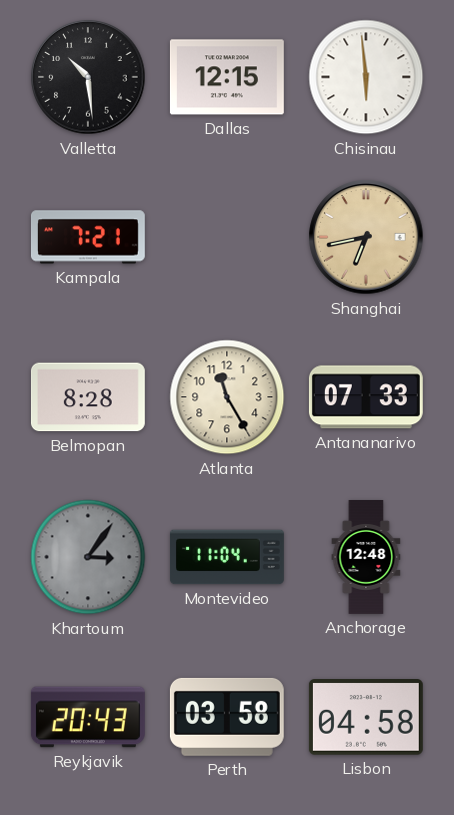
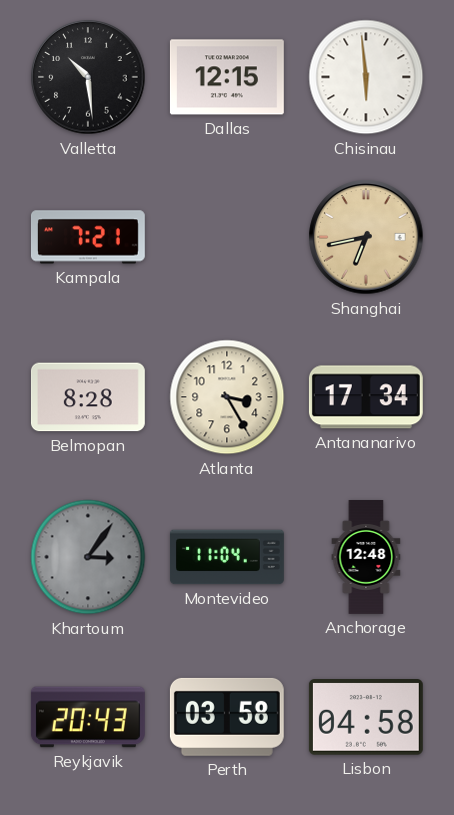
Atlanta: 11:25 -> 3:25 (227, 397)
Antananarivo: 07:33 -> 17:34 (366, 397)
